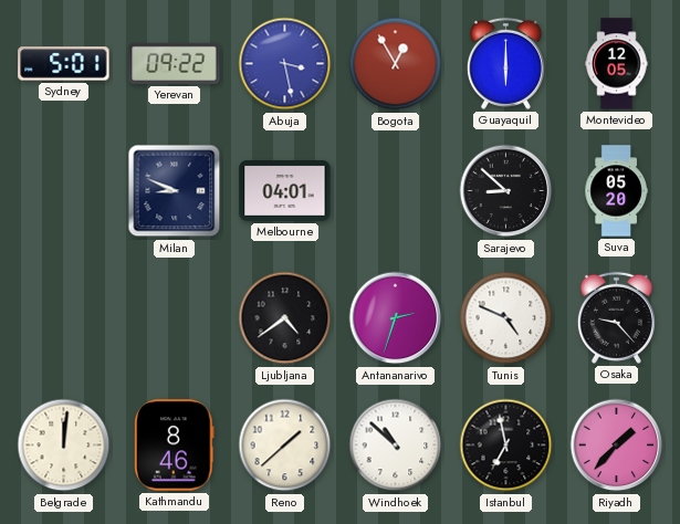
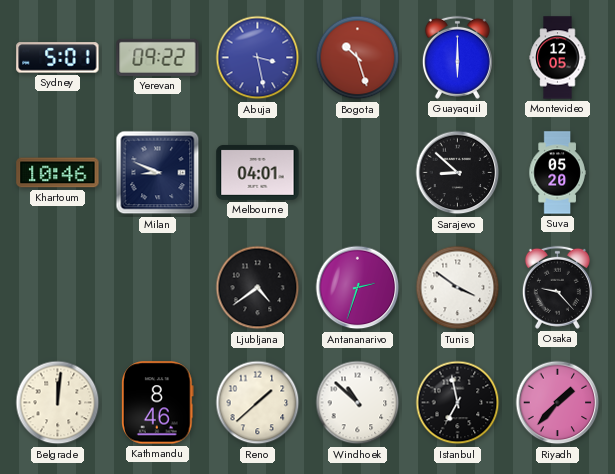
Bogota: 12:55 -> 10:27 (358, 58)
Khartoum: none -> 10:46 (58, 173)
Tunis: 4:49 -> 3:51 (458, 288)
